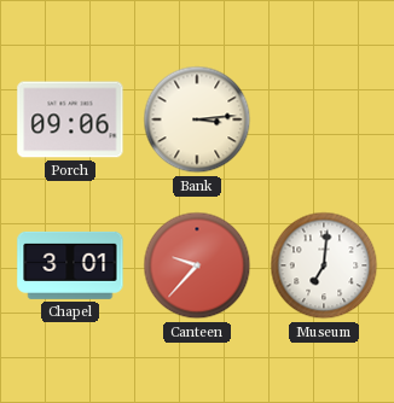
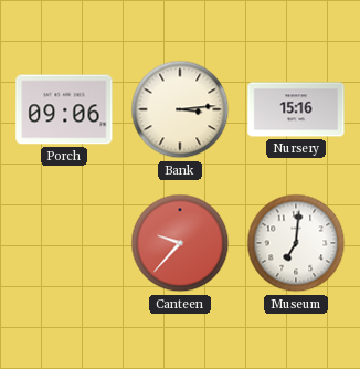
Nursery: none -> 15:16 (296, 109)
Chapel: 3:01 -> none (70, 265)
